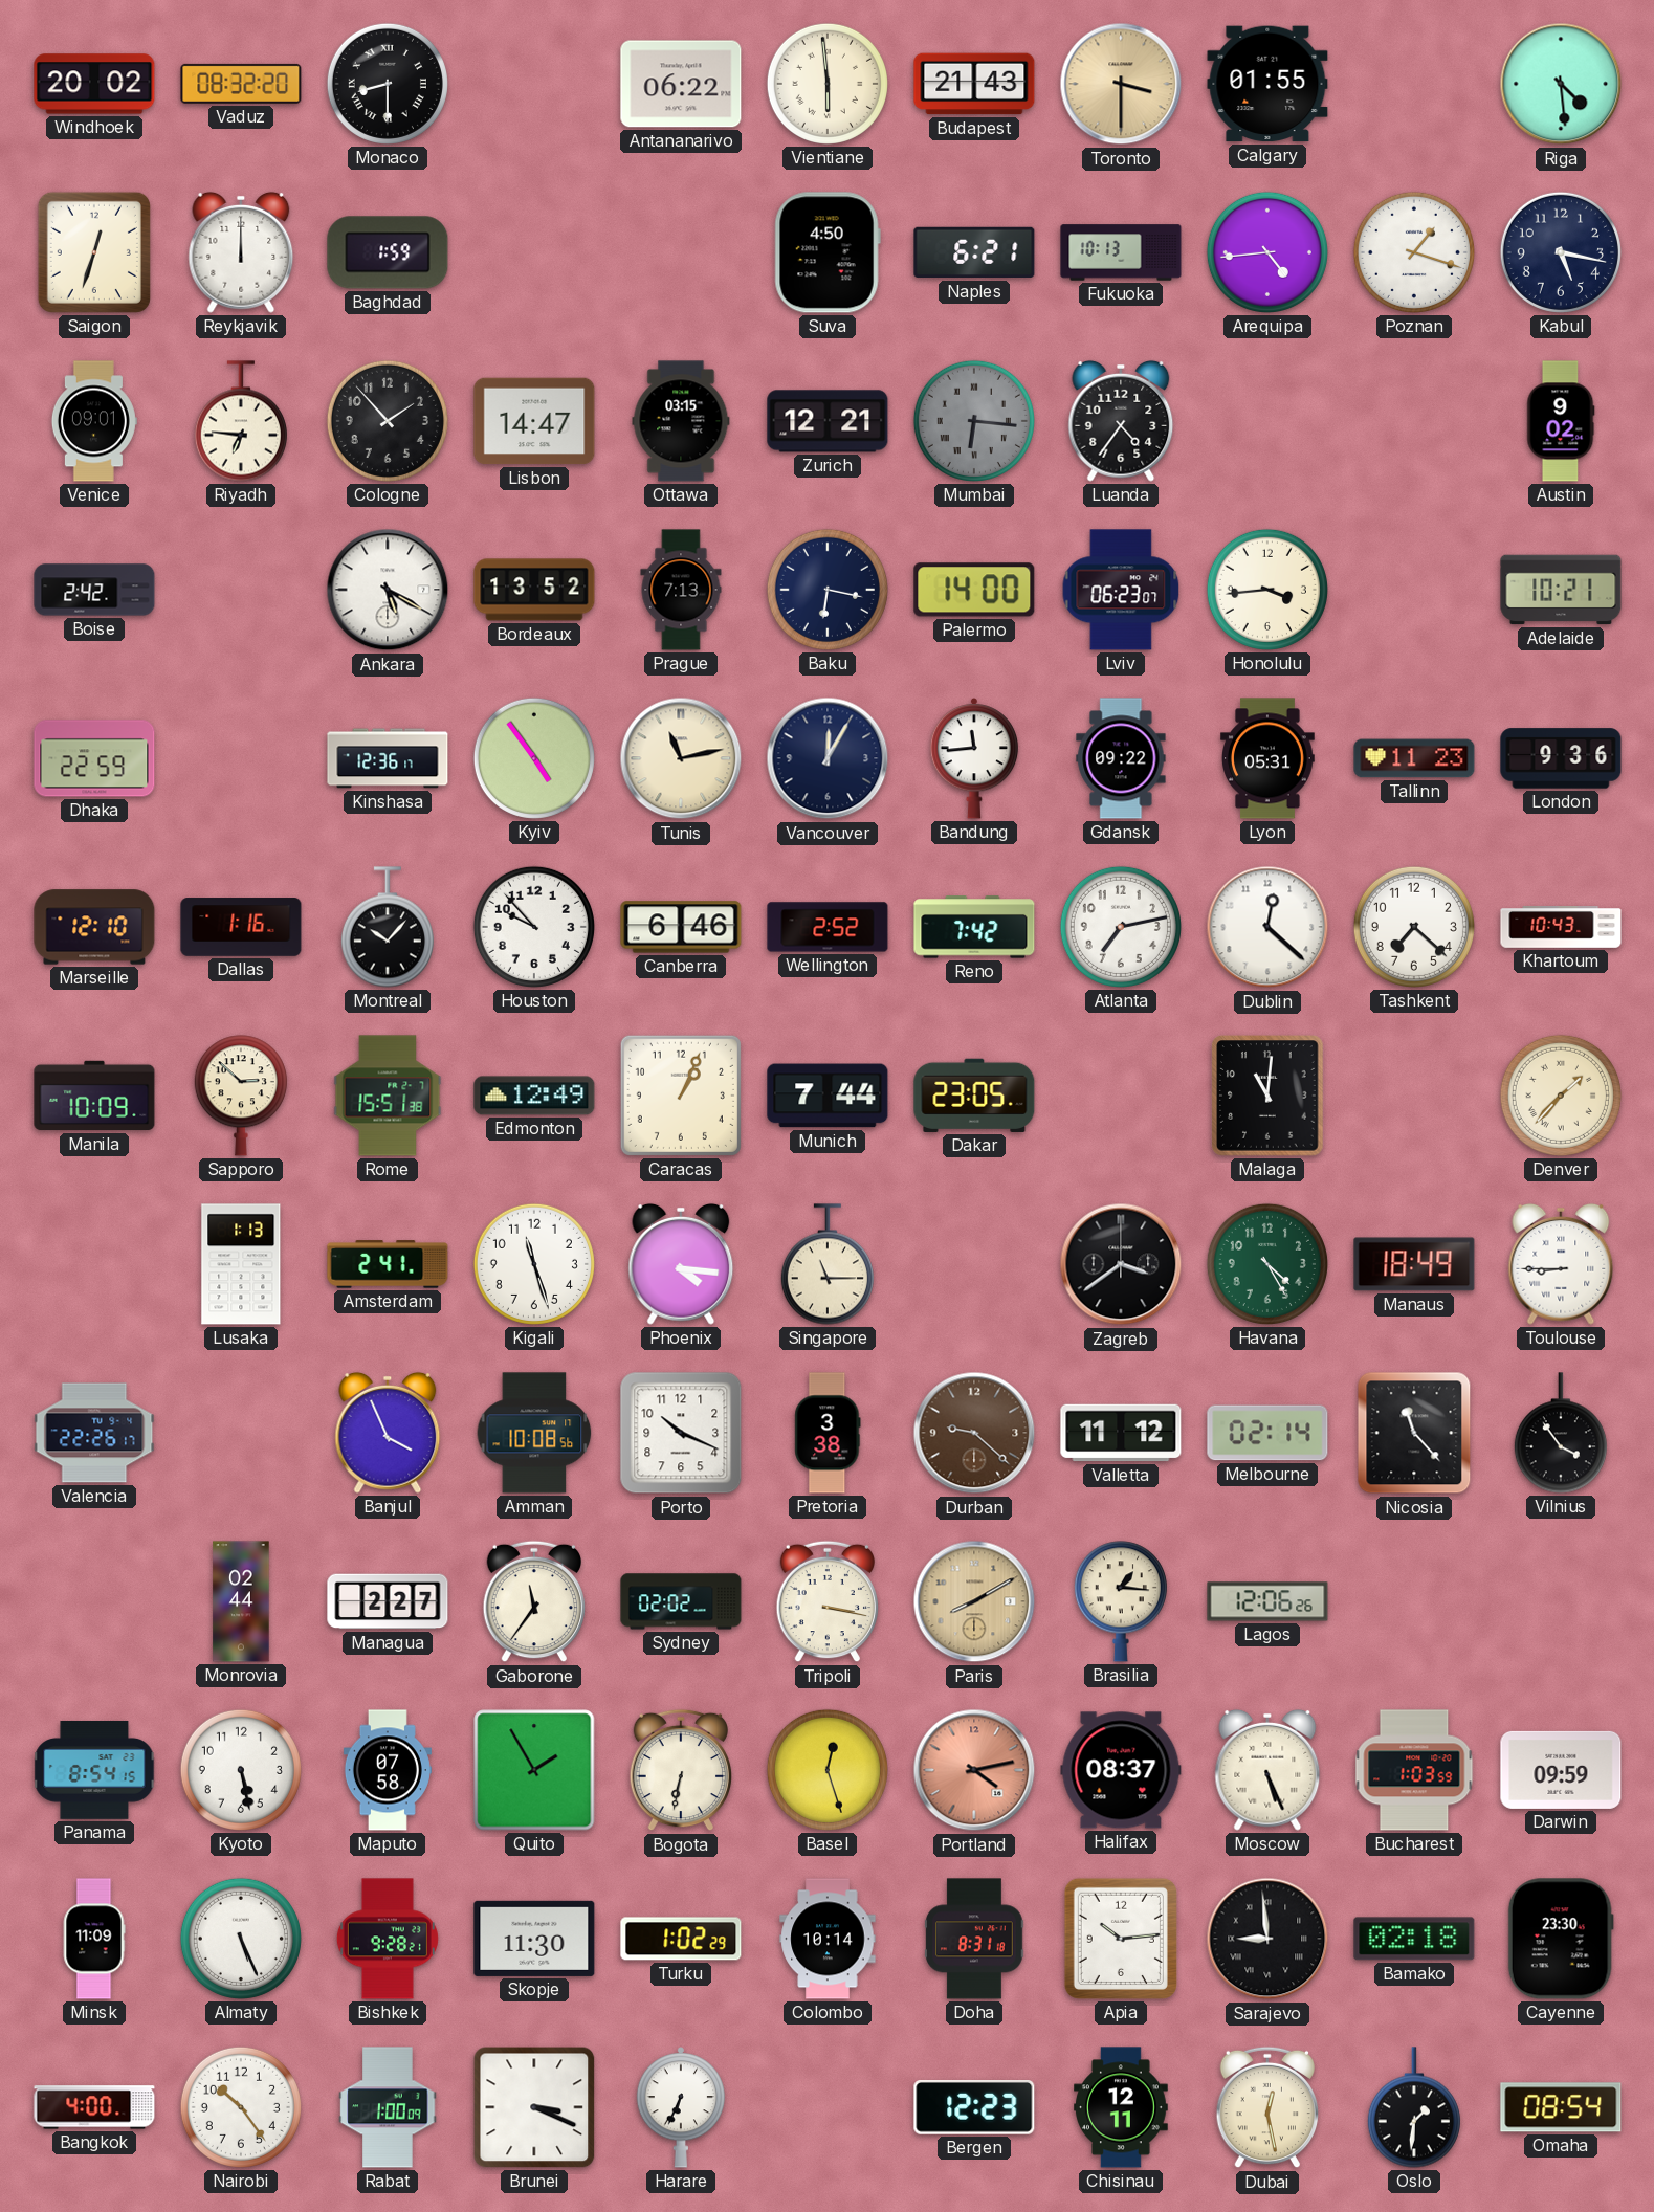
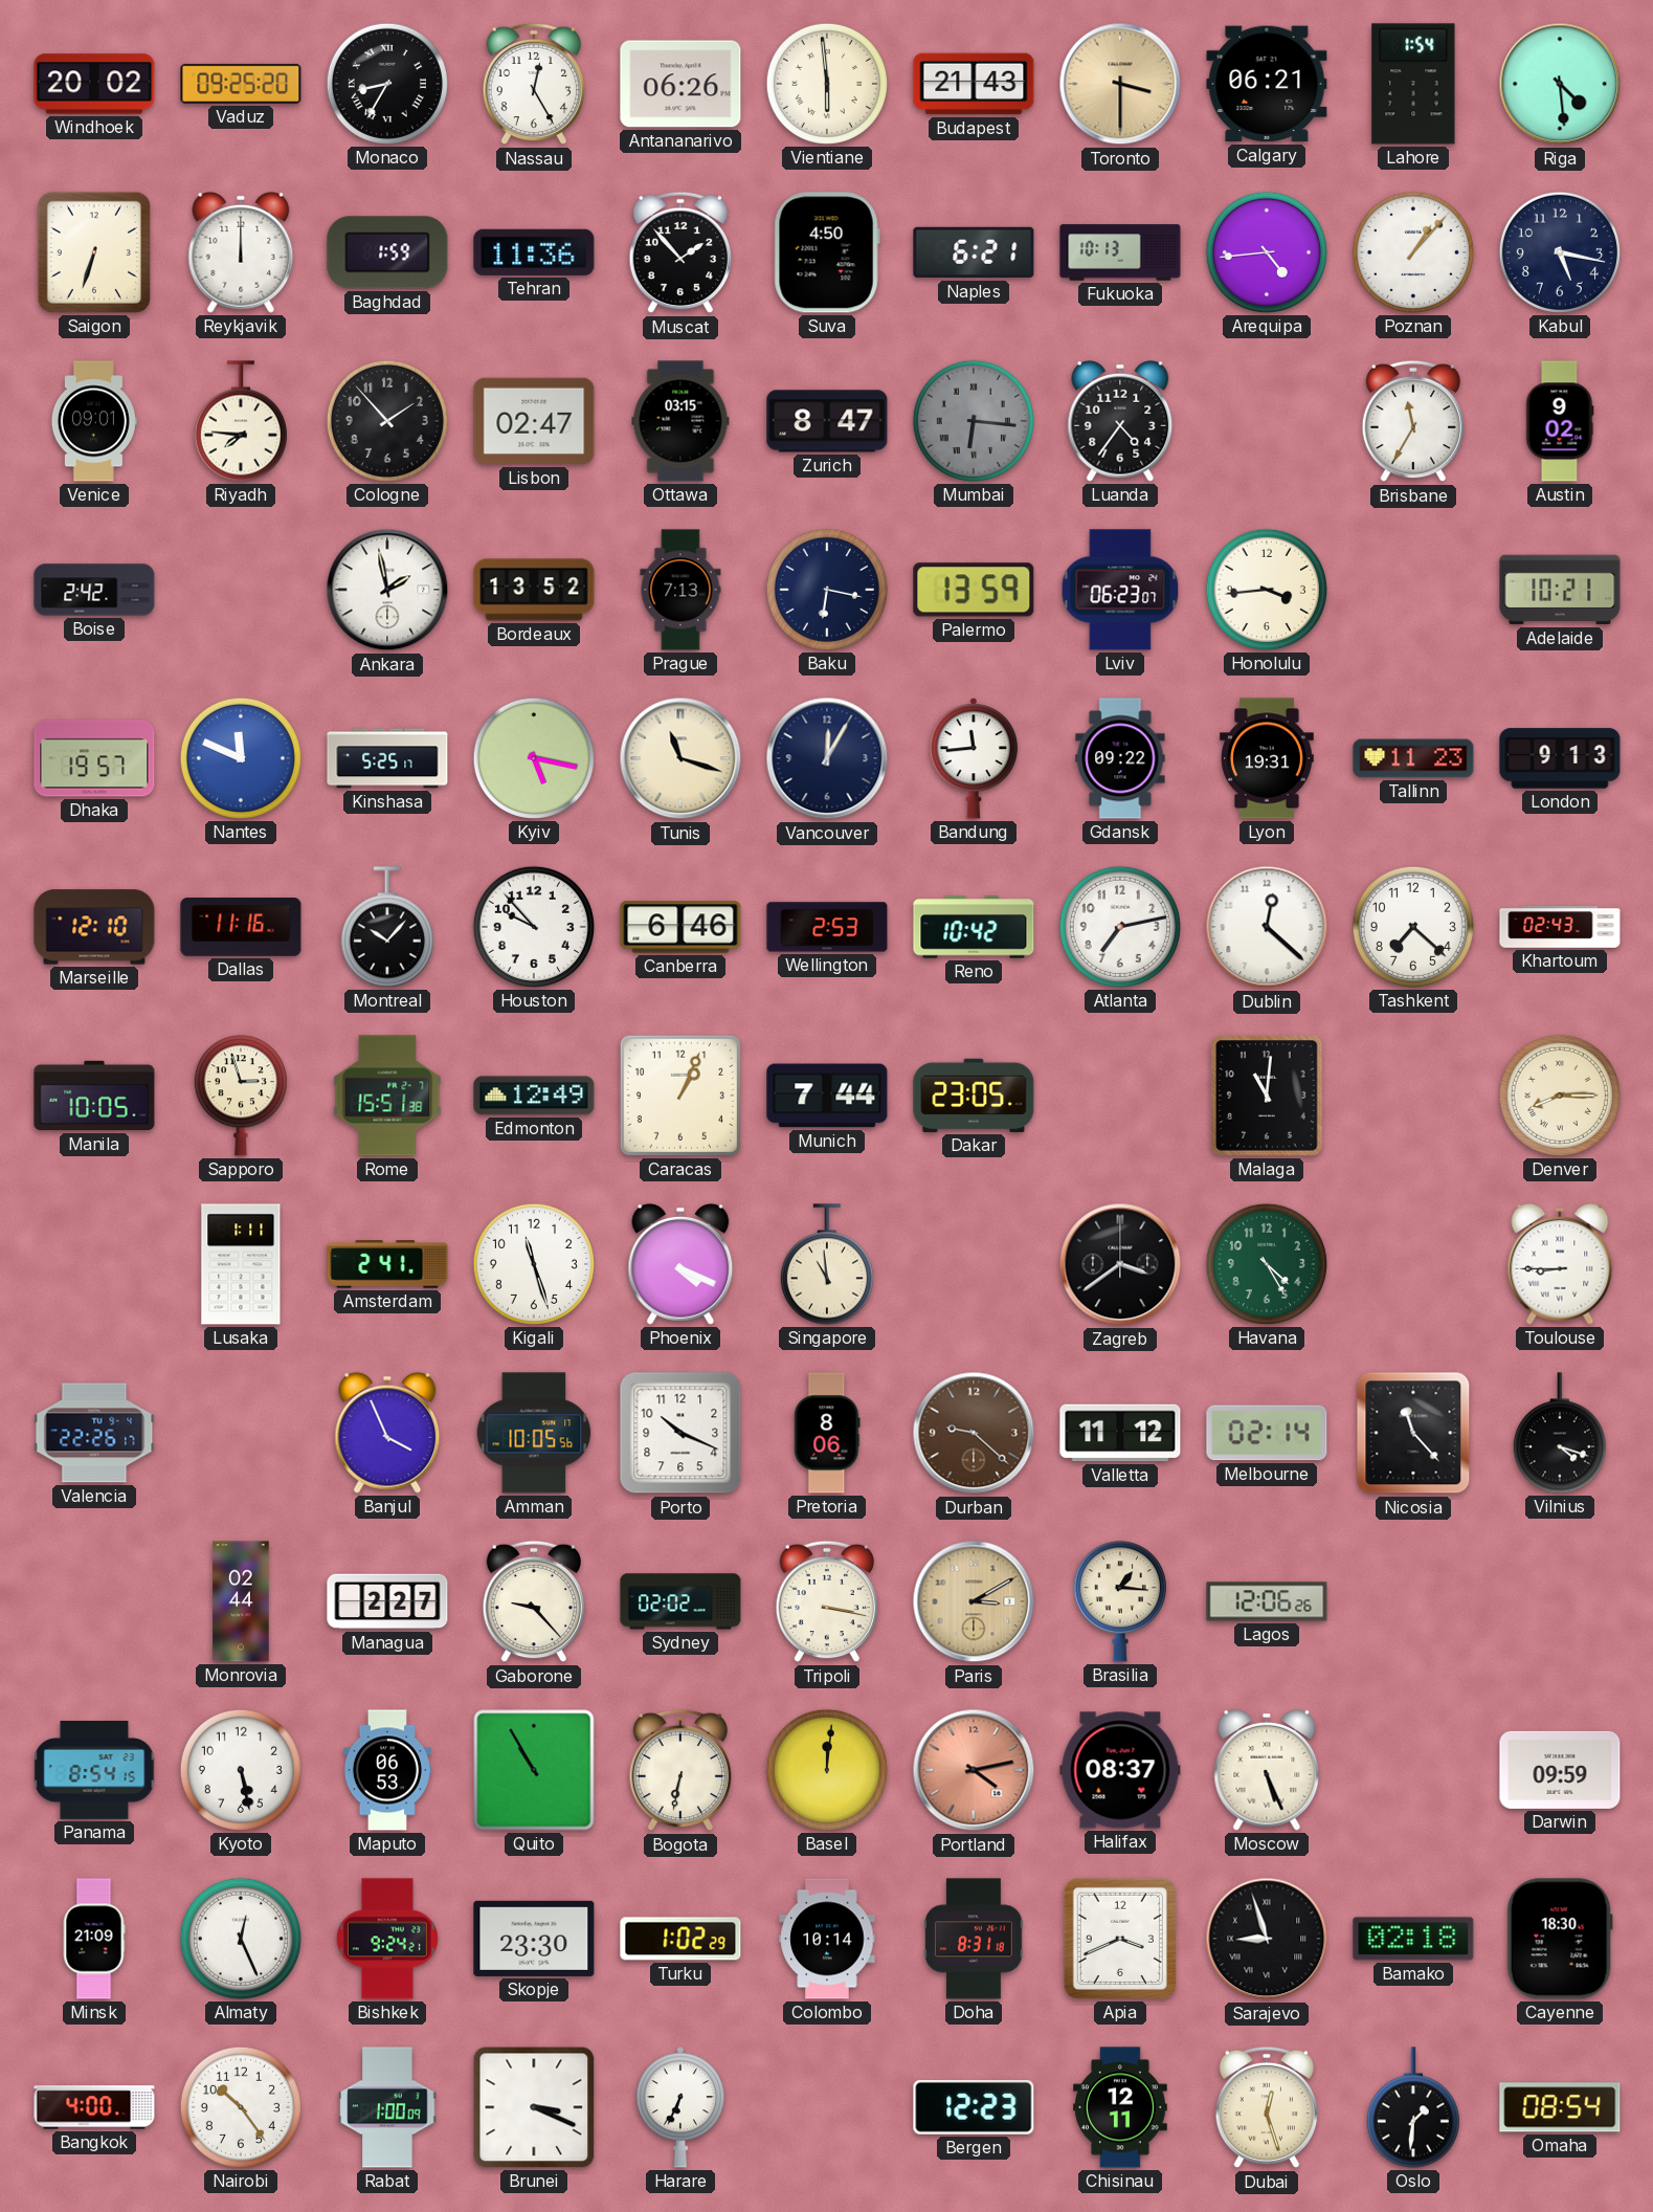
Vaduz: 08:32 -> 09:25 (241, 84)
Monaco: 8:30 -> 8:35 (387, 84)
Nassau: none -> 12:25 (534, 84)
Antananarivo: 06:22 -> 06:26 (680, 84)
Calgary: 01:55 -> 06:21 (1267, 84)
Lahore: none -> 1:54 (1413, 84)
Saigon: 12:33 -> 6:33 (94, 252)
Tehran: none -> 11:36 (534, 252)
Muscat: none -> 1:53 (680, 252)
Poznan: 1:18 -> 1:07 (1413, 252)
Riyadh: 6:46 -> 7:46 (241, 421)
Lisbon: 14:47 -> 02:47 (534, 421)
Zurich: 12:21 -> 8:47 (827, 421)
Brisbane: none -> 11:35 (1413, 421)
Ankara: 5:20 -> 1:58 (387, 590)
Palermo: 14:00 -> 13:59 (974, 590)
Dhaka: 22:59 -> 19:57 (94, 758)
Nantes: none -> 11:49 (241, 758)
Kinshasa: 12:36 -> 5:25 (387, 758)
Kyiv: 4:54 -> 5:17 (534, 758)
Tunis: 11:13 -> 11:18 (680, 758)
Lyon: 05:31 -> 19:31 (1268, 758)
London: 9:36 -> 9:13 (1560, 758)
Dallas: 1:16 -> 11:16 (241, 927)
Wellington: 2:52 -> 2:53 (827, 927)
Reno: 7:42 -> 10:42 (974, 927)
Khartoum: 10:43 -> 02:43 (1560, 927)
Manila: 10:09 -> 10:05 (94, 1096)
Sapporo: 2:52 -> 2:57 (241, 1096)
Denver: 1:37 -> 8:15 (1560, 1096)
Lusaka: 1:13 -> 1:11 (241, 1264)
Phoenix: 4:16 -> 4:19 (680, 1264)
Singapore: 11:15 -> 10:59 (827, 1264)
Manaus: 18:49 -> none (1414, 1264)
Amman: 10:08 -> 10:05 (534, 1433)
Pretoria: 3:38 -> 8:06 (827, 1433)
Vilnius: 3:54 -> 4:18 (1560, 1433)
Gaborone: 11:36 -> 9:23 (534, 1601)
Paris: 8:10 -> 3:10 (974, 1601)
Maputo: 07:58 -> 06:53 (387, 1770)
Quito: 1:55 -> 10:55 (534, 1770)
Basel: 12:27 -> 12:01 (827, 1770)
Bucharest: 1:03 -> none (1414, 1770)
Minsk: 11:09 -> 21:09 (94, 1939)
Almaty: 5:26 -> 12:26 (241, 1939)
Bishkek: 9:28 -> 9:24 (387, 1939)
Skopje: 11:30 -> 23:30 (534, 1939)
Apia: 10:14 -> 3:41 (1120, 1939)
Sarajevo: 8:59 -> 8:57 (1267, 1939)
Cayenne: 23:30 -> 18:30 (1560, 1939)
Dubai: 12:28 -> 12:27 (1267, 2107)
